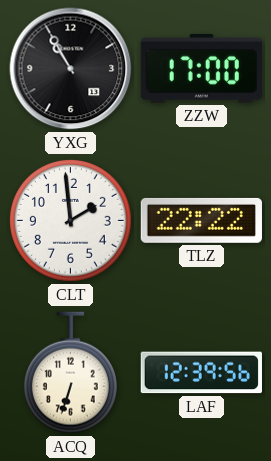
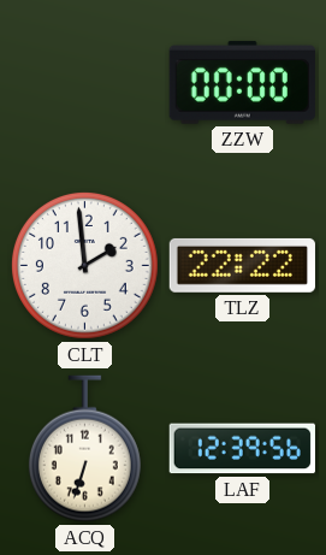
YXG: 10:55 -> none (71, 69)
ZZW: 17:00 -> 00:00 (242, 82)
